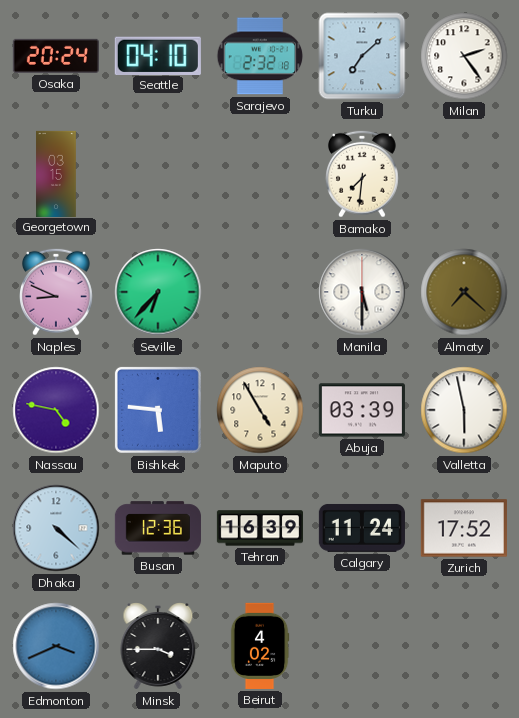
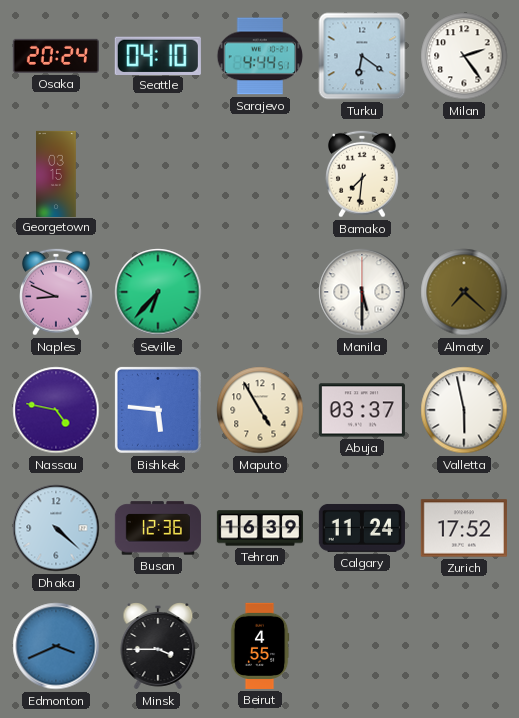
Sarajevo: 2:32 -> 4:44 (260, 56)
Turku: 7:08 -> 6:21 (362, 56)
Abuja: 03:39 -> 03:37 (362, 410)
Beirut: 4:02 -> 4:55 (260, 646)
